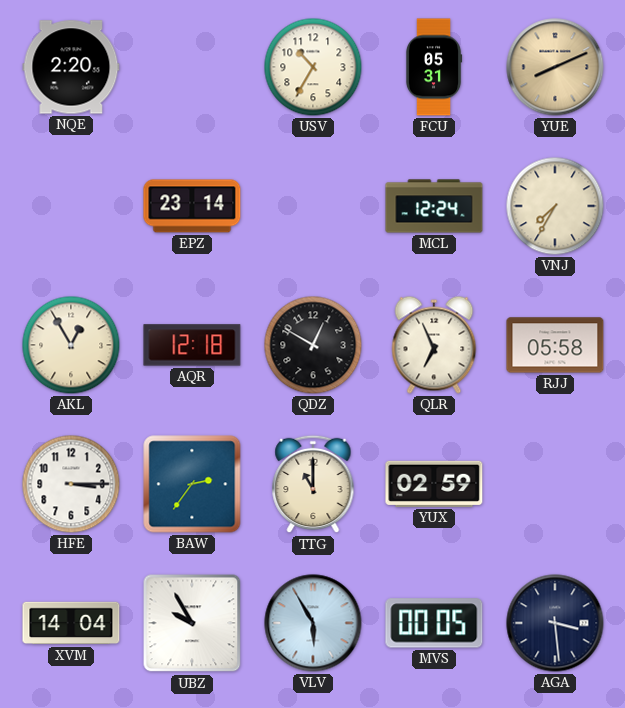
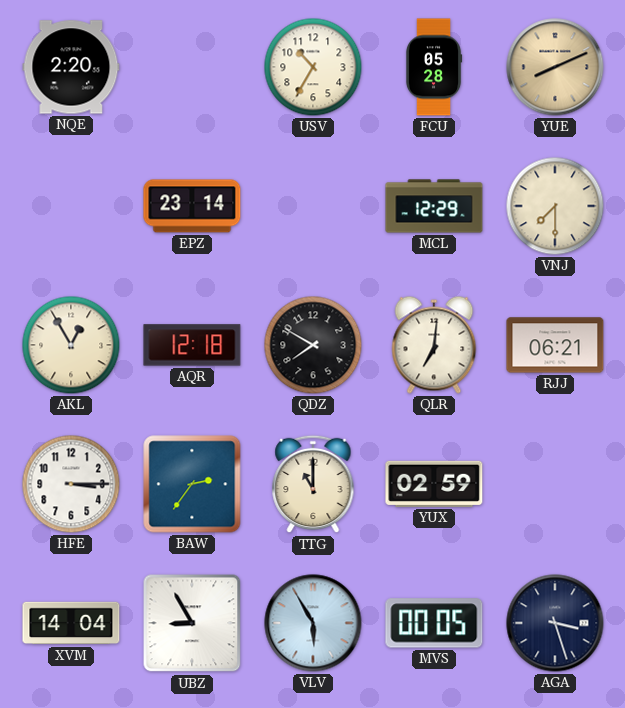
FCU: 05:31 -> 05:28 (434, 67)
MCL: 12:24 -> 12:29 (434, 206)
VNJ: 7:35 -> 7:30 (555, 206)
QDZ: 12:50 -> 7:50 (313, 345)
QLR: 6:56 -> 7:01 (434, 345)
RJJ: 05:58 -> 06:21 (555, 345)
UBZ: 9:55 -> 8:55 (192, 623)
AGA: 3:29 -> 3:27 (555, 623)
